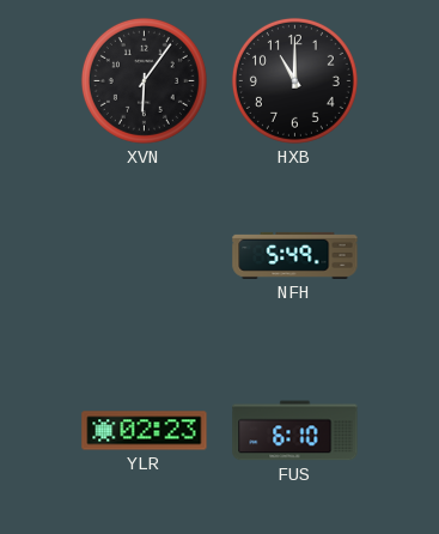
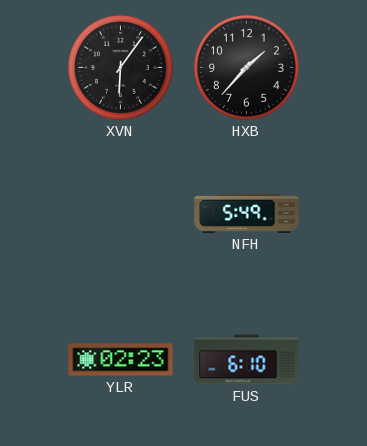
HXB: 11:00 -> 1:37 (246, 67)
